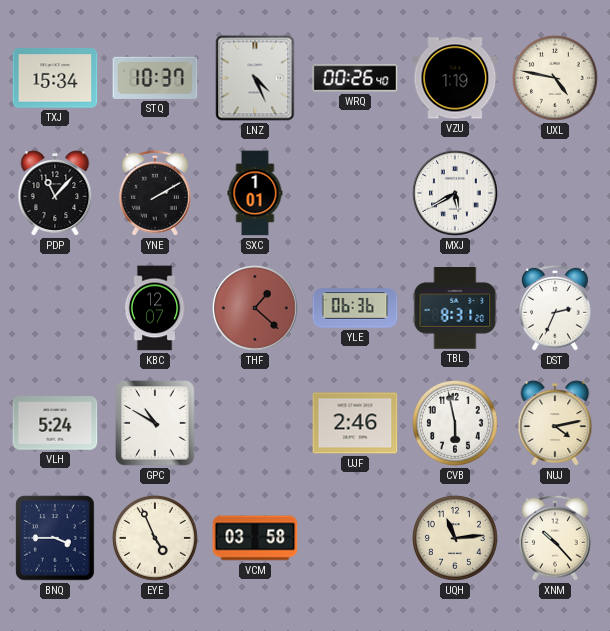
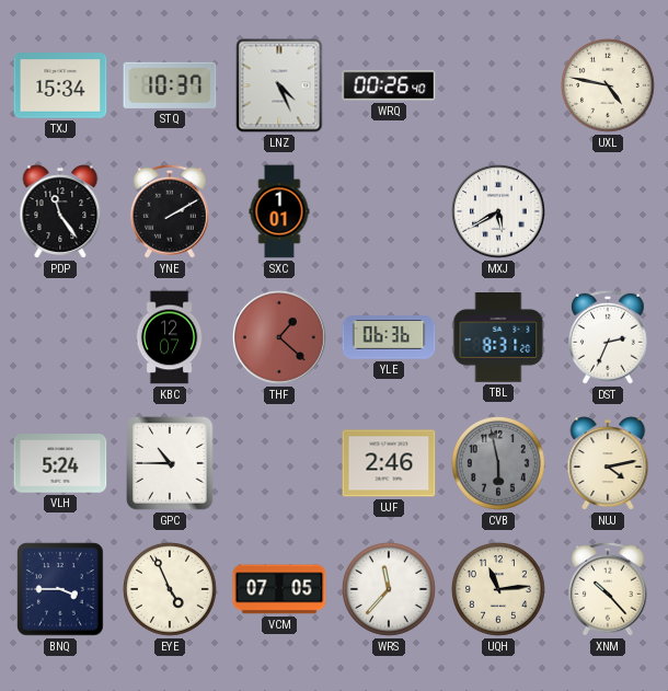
VZU: 1:19 -> none (455, 78)
PDP: 11:07 -> 11:24 (60, 211)
GPC: 10:50 -> 10:45 (170, 463)
CVB dial: white -> grey (498, 463)
VCM: 03:58 -> 07:05 (279, 589)
WRS: none -> 11:37 (389, 589)
